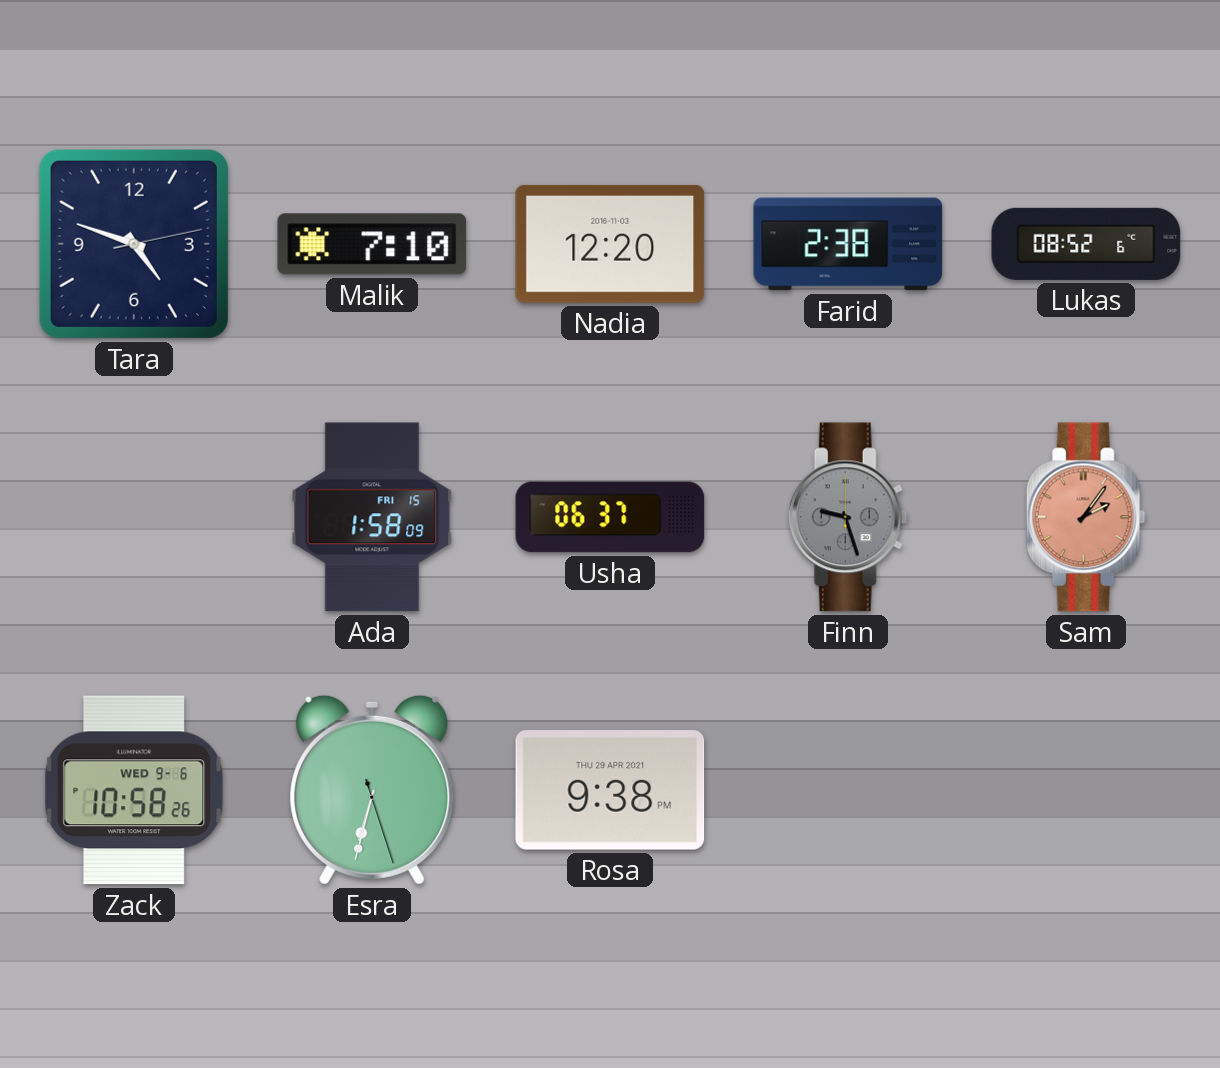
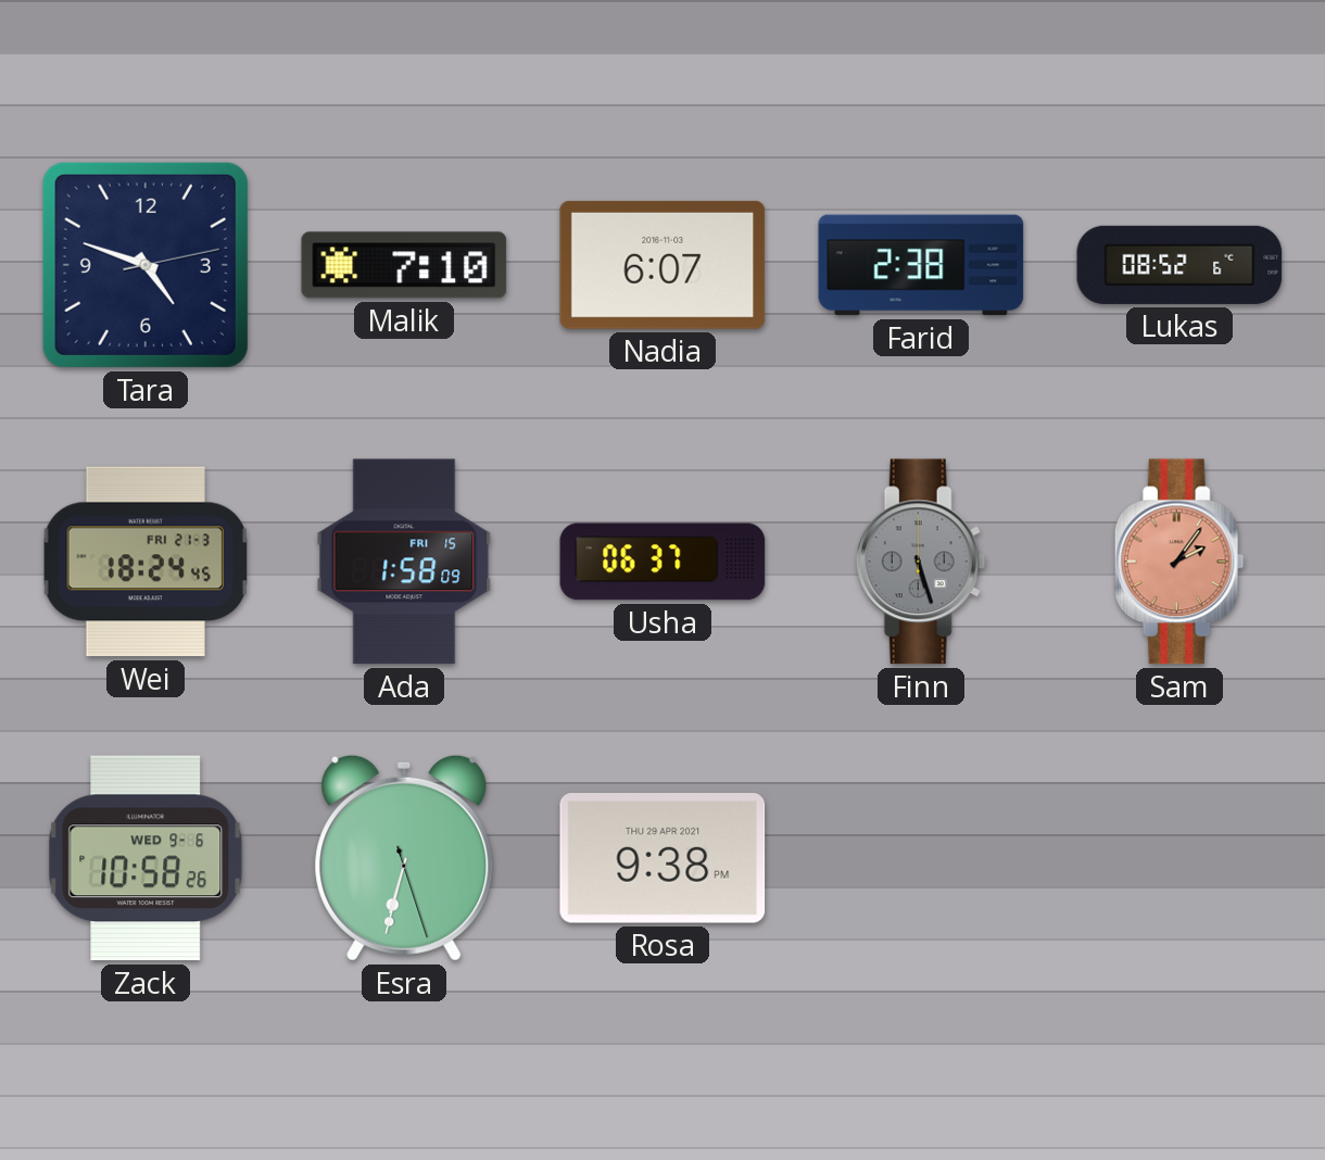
Nadia: 12:20 -> 6:07 (662, 265)
Wei: none -> 18:24 (146, 562)
Finn: 9:27 -> 5:27 (921, 562)
